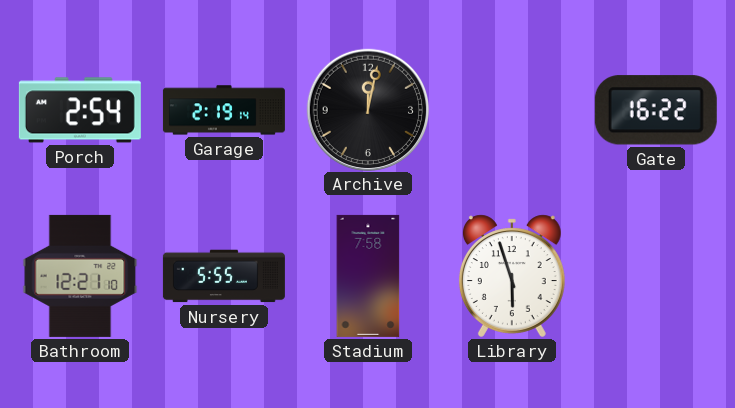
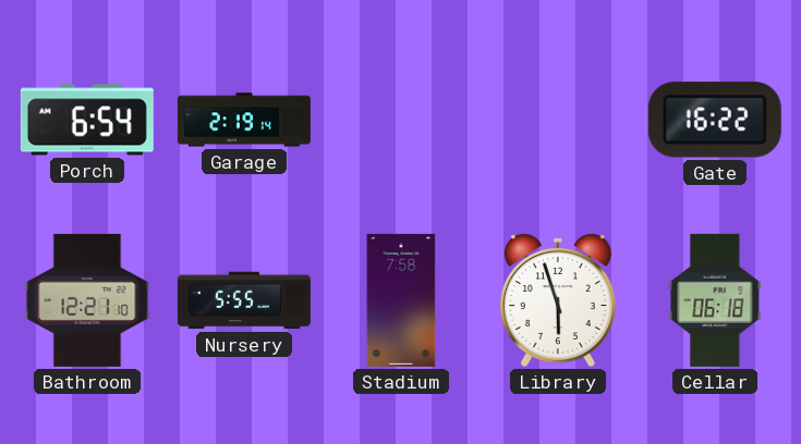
Porch: 2:54 -> 6:54 (87, 120)
Archive: 12:02 -> none (367, 109)
Cellar: none -> 06:18 (715, 300)
